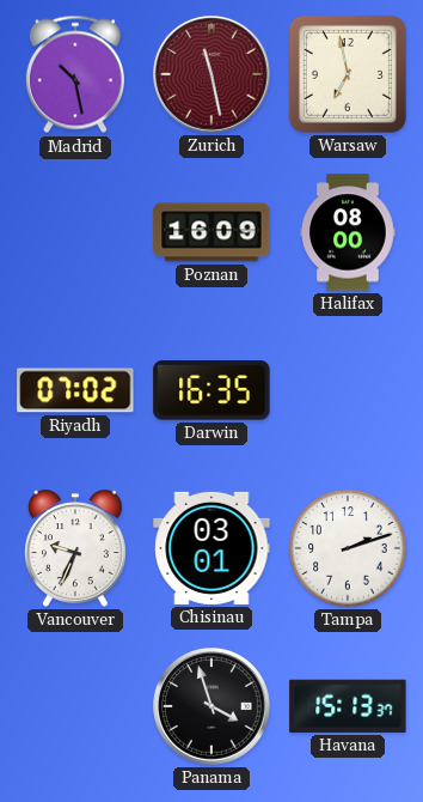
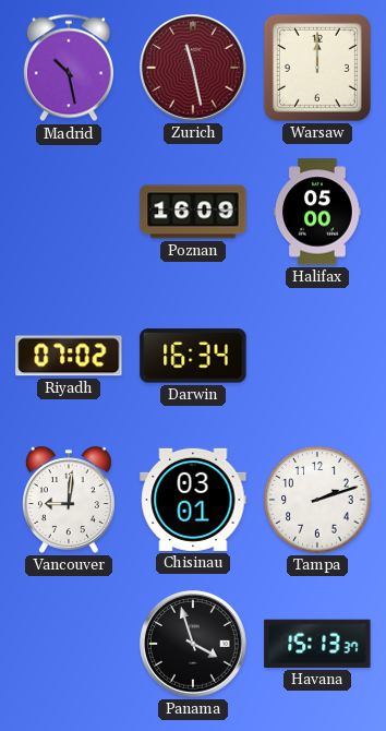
Warsaw: 6:58 -> 12:00 (317, 68)
Halifax: 08:00 -> 05:00 (317, 212)
Darwin: 16:35 -> 16:34 (193, 356)
Vancouver: 9:34 -> 9:01 (70, 500)
